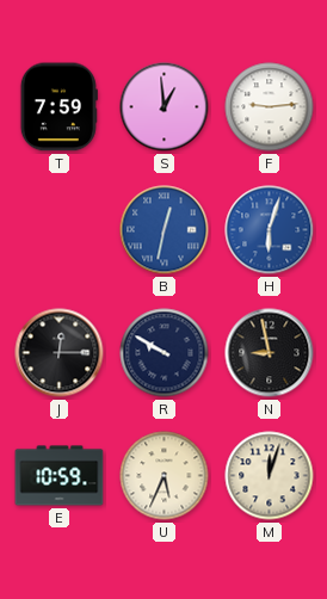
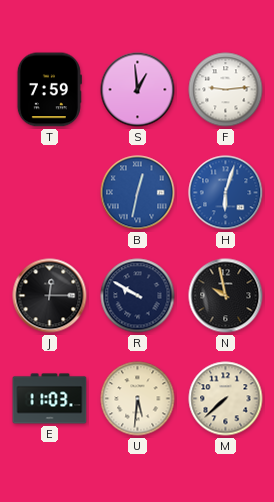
N: 8:58 -> 9:58 (226, 296)
E: 10:59 -> 11:03 (50, 399)
U: 5:34 -> 5:31 (138, 399)
M: 12:03 -> 7:38 (226, 399)
